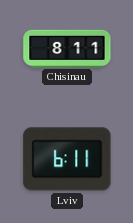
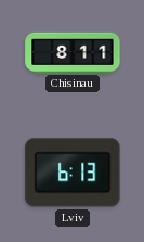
Lviv: 6:11 -> 6:13 (73, 173)
